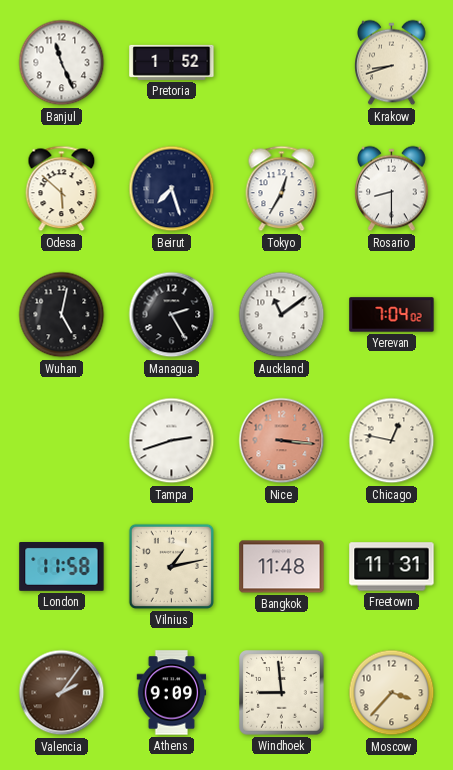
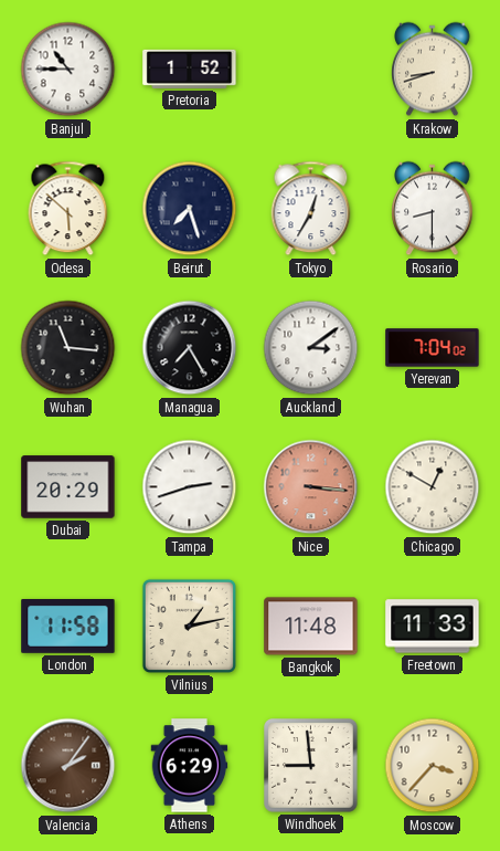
Banjul: 11:26 -> 10:45 (68, 70)
Wuhan: 5:02 -> 11:16 (68, 348)
Managua: 2:25 -> 7:25 (190, 348)
Auckland: 11:09 -> 3:09 (311, 348)
Dubai: none -> 20:29 (68, 487)
Chicago: 12:47 -> 12:50 (433, 487)
Freetown: 11:31 -> 11:33 (433, 627)
Athens: 9:09 -> 6:29 (190, 766)
